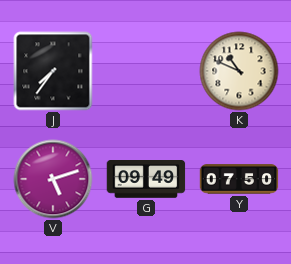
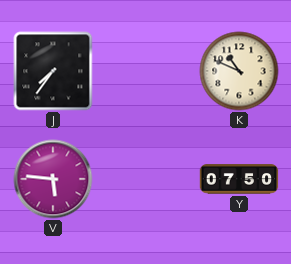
V: 5:12 -> 5:46 (53, 179)
G: 09:49 -> none (146, 180)
